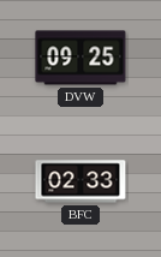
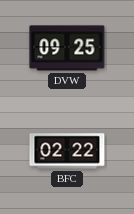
BFC: 02:33 -> 02:22 (67, 151)
